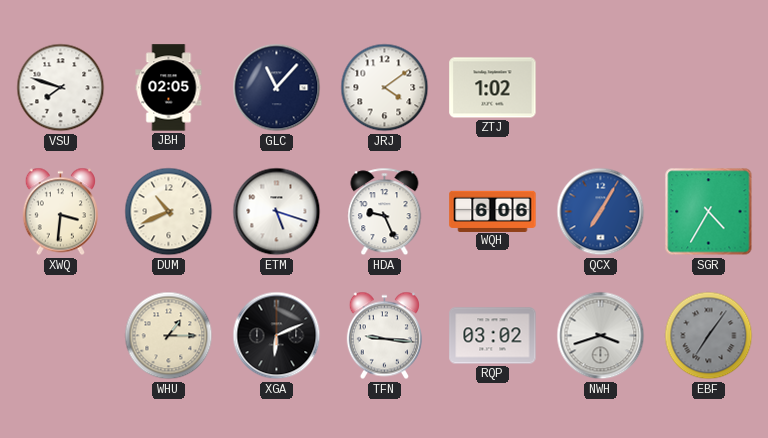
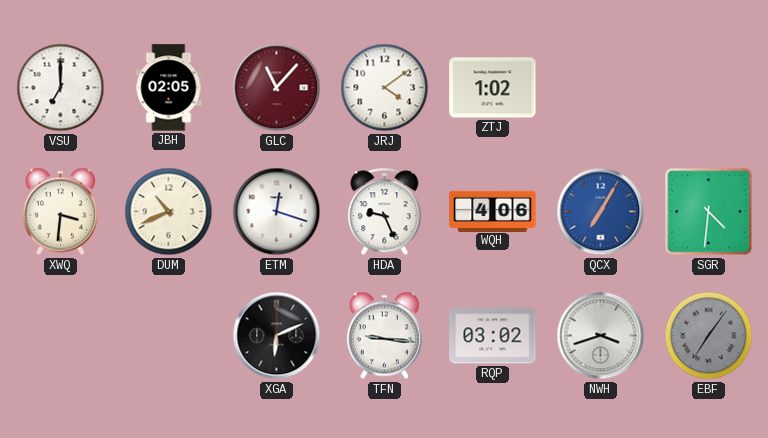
VSU: 7:48 -> 7:00 (61, 88)
GLC dial: navy -> burgundy (277, 88)
ETM: 5:18 -> 12:18 (277, 212)
WQH: 6:06 -> 4:06 (493, 211)
SGR: 4:35 -> 4:31 (709, 212)
WHU: 1:15 -> none (169, 336)
